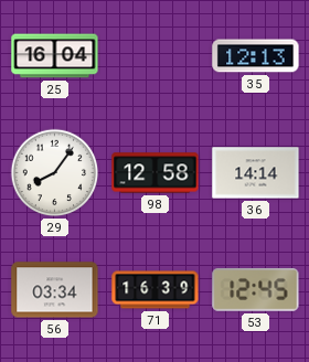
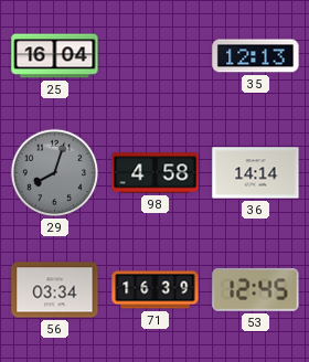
29: 8:06 -> 8:03 (55, 173)
29 dial: white -> grey (55, 173)
98: 12:58 -> 4:58 (156, 173)
